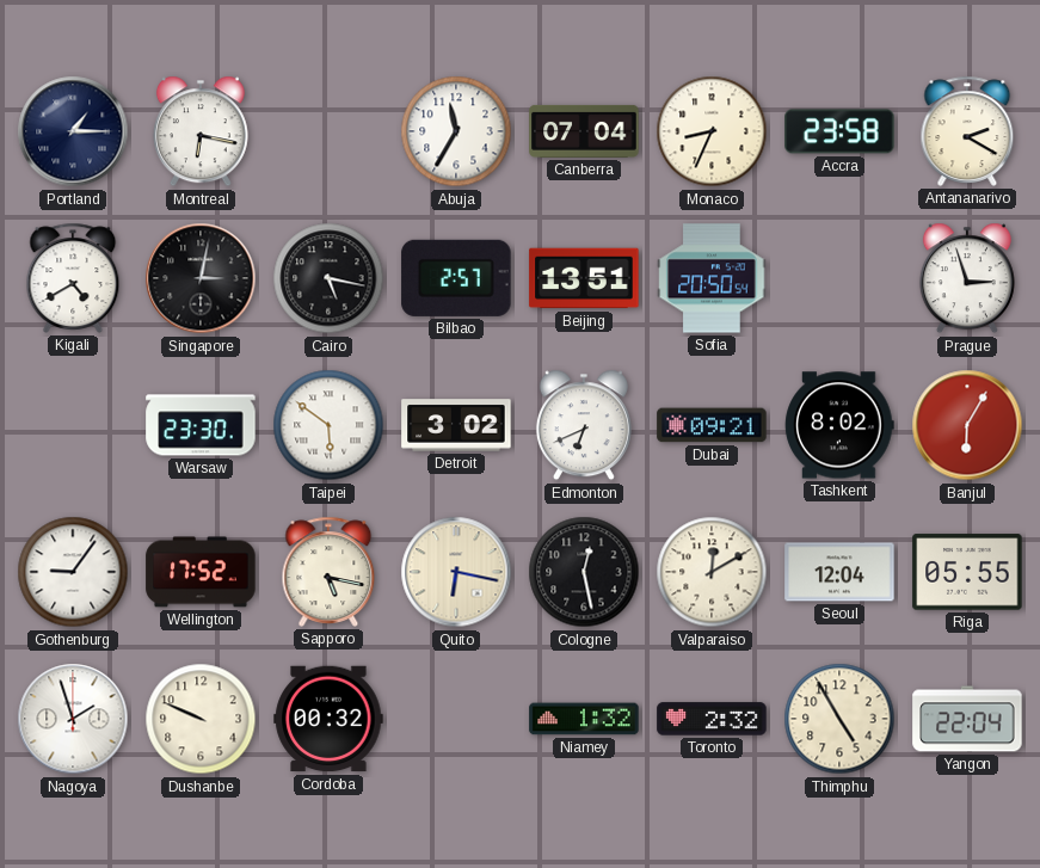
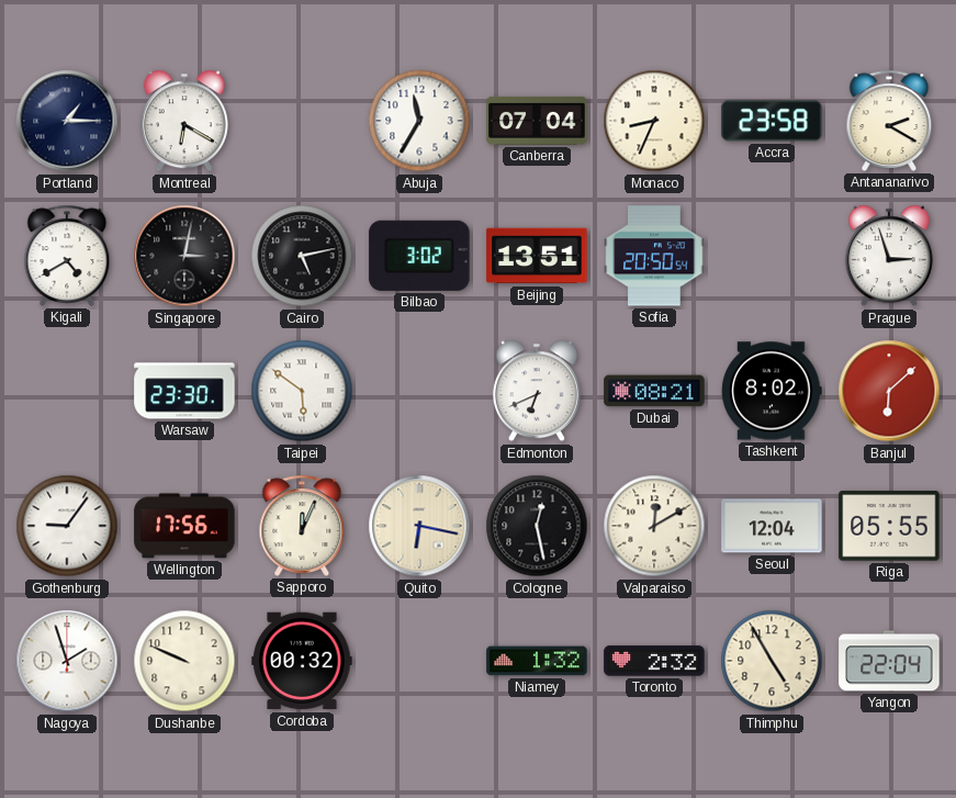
Montreal: 6:17 -> 6:20 (184, 121)
Cairo: 5:17 -> 5:13 (302, 256)
Bilbao: 2:57 -> 3:02 (419, 256)
Detroit: 3:02 -> none (456, 425)
Dubai: 09:21 -> 08:21 (654, 391)
Banjul: 6:05 -> 6:08 (889, 391)
Wellington: 17:52 -> 17:56 (184, 526)
Sapporo: 5:17 -> 12:04 (302, 526)
